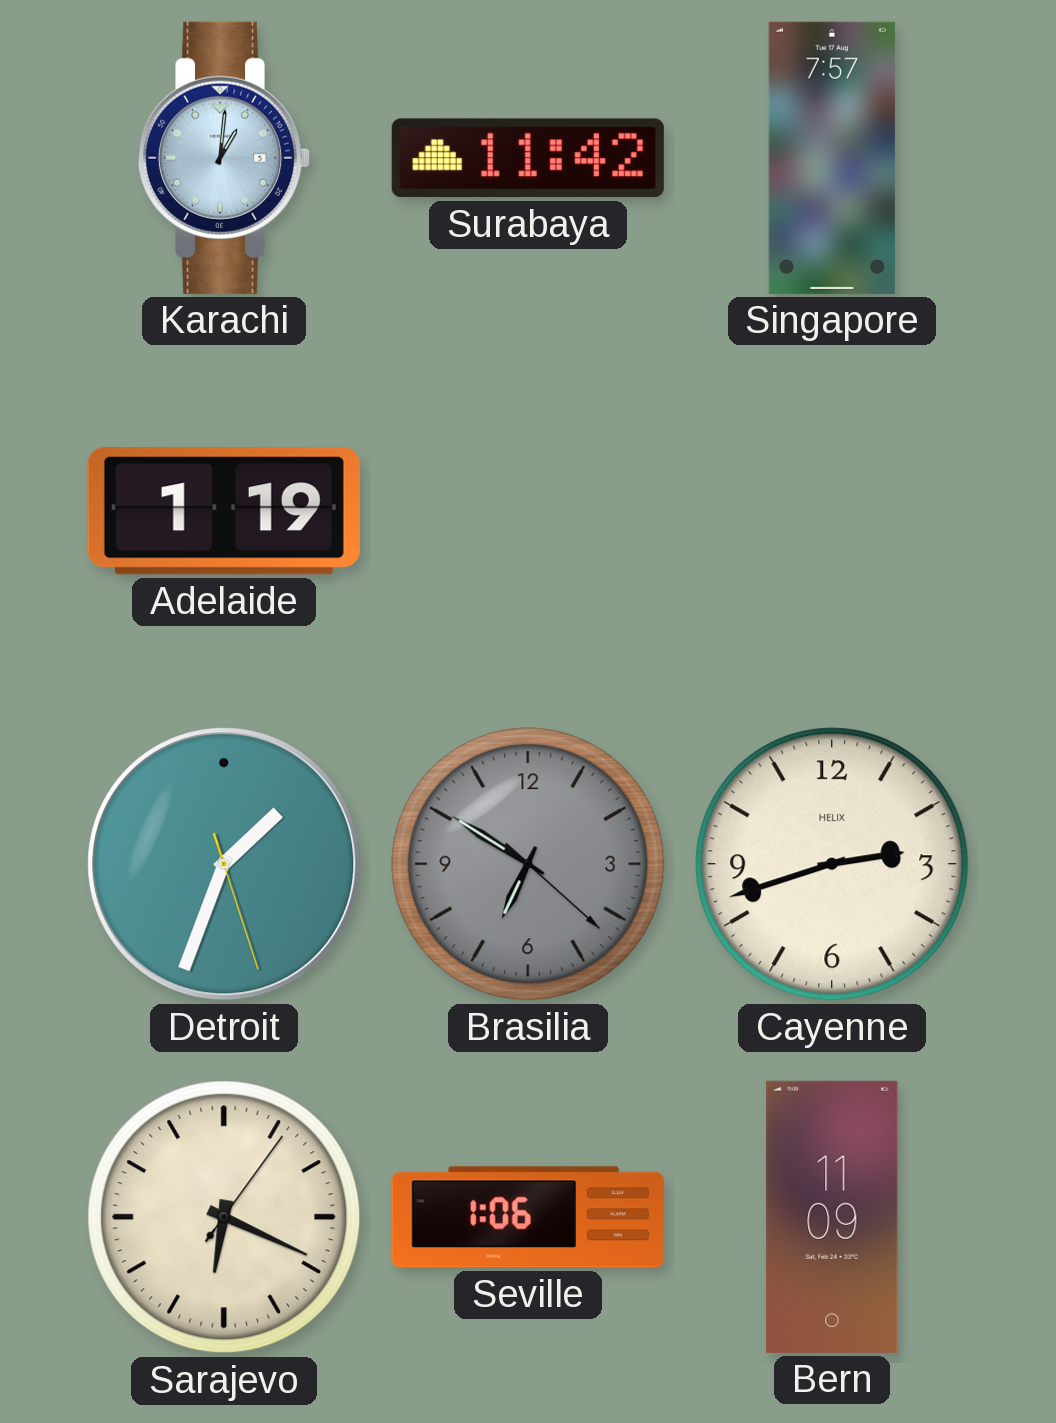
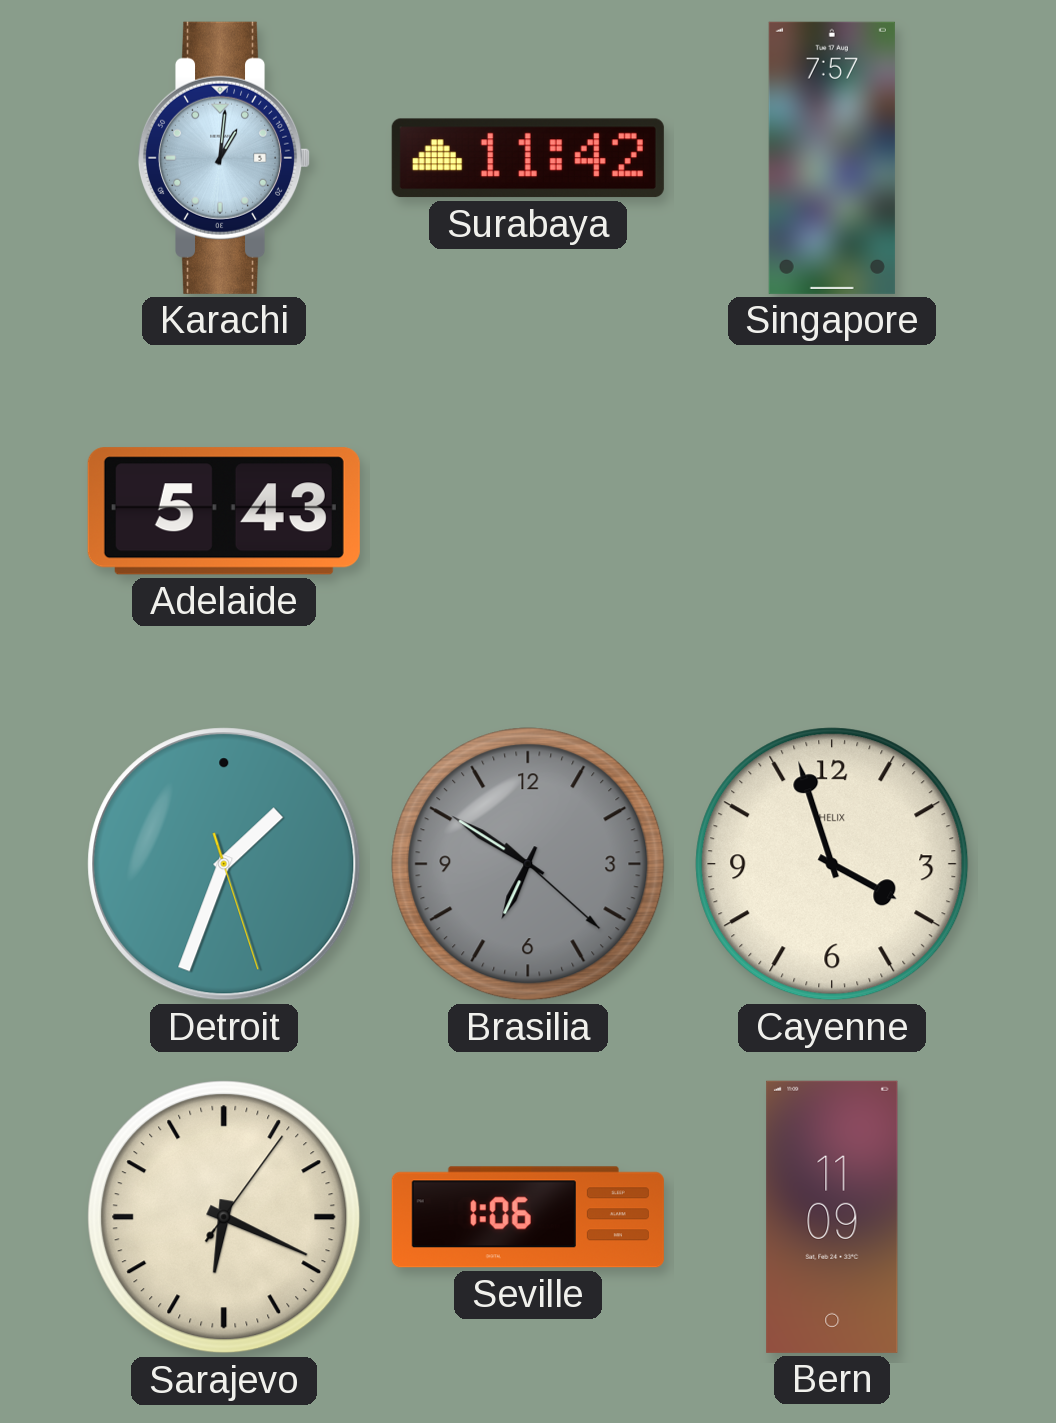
Adelaide: 1:19 -> 5:43 (224, 511)
Cayenne: 2:42 -> 3:57 (832, 864)
